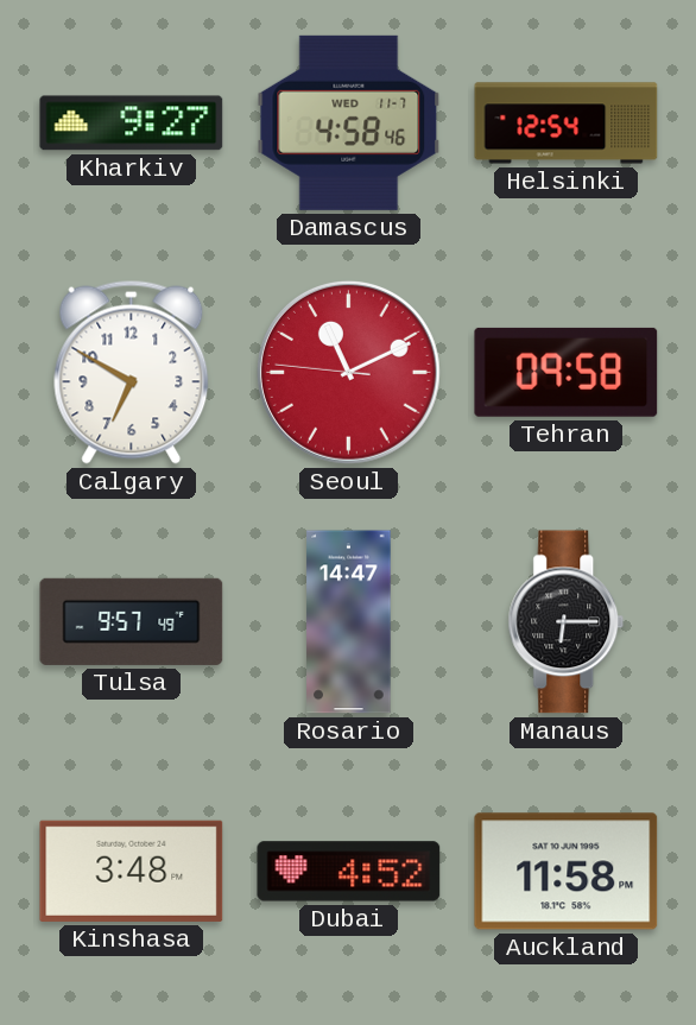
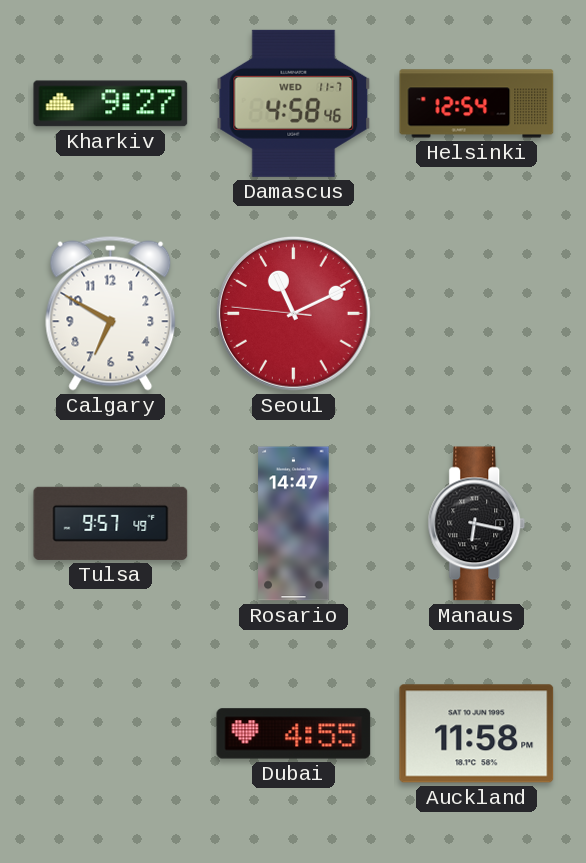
Tehran: 09:58 -> none (567, 372)
Manaus: 6:15 -> 6:17 (477, 524)
Kinshasa: 3:48 -> none (132, 871)
Dubai: 4:52 -> 4:55 (294, 734)
